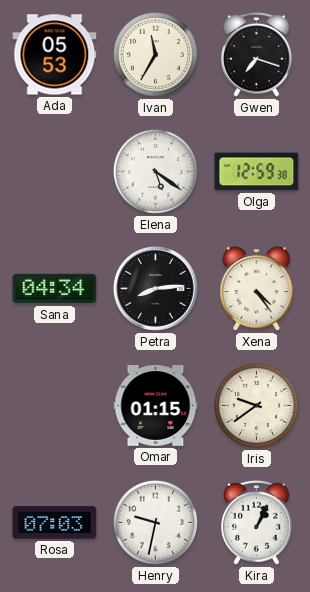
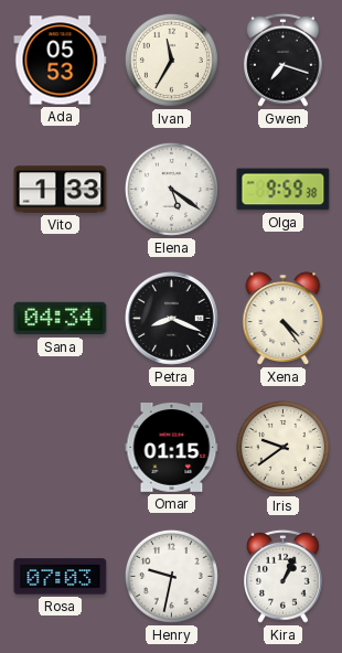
Vito: none -> 1:33 (61, 190)
Olga: 12:59 -> 9:59 (284, 190)
Petra: 8:14 -> 8:19 (172, 319)
